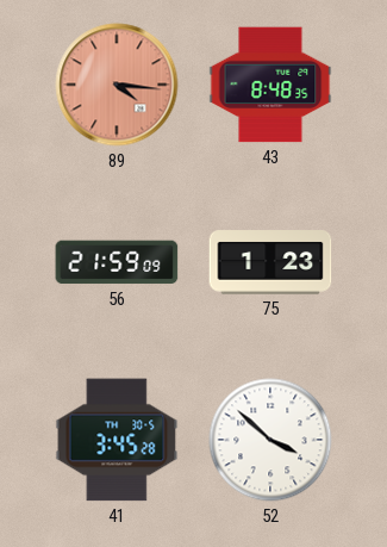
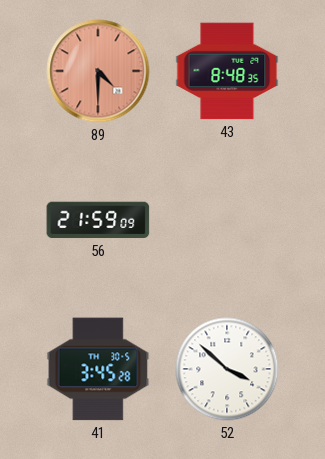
89: 4:16 -> 4:30 (98, 71)
75: 1:23 -> none (270, 262)
